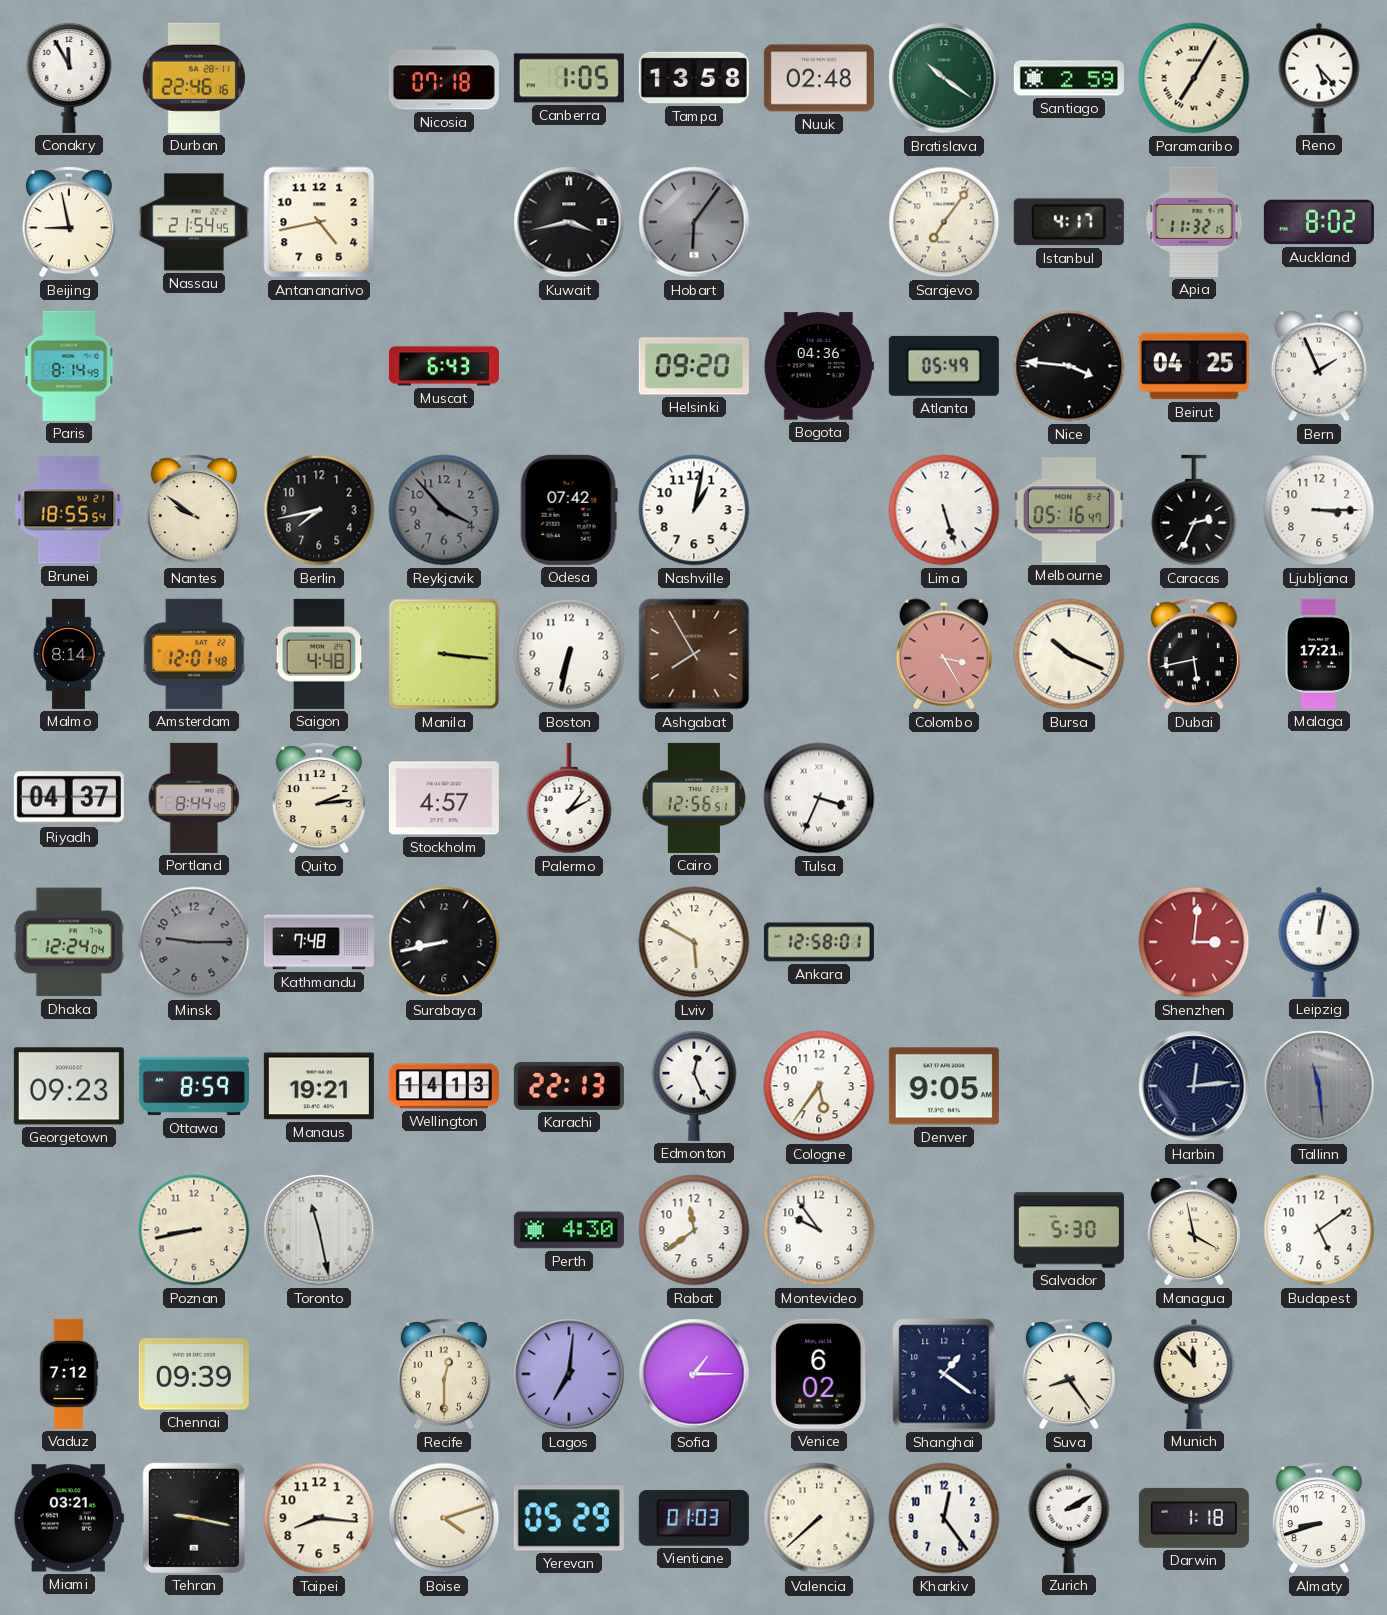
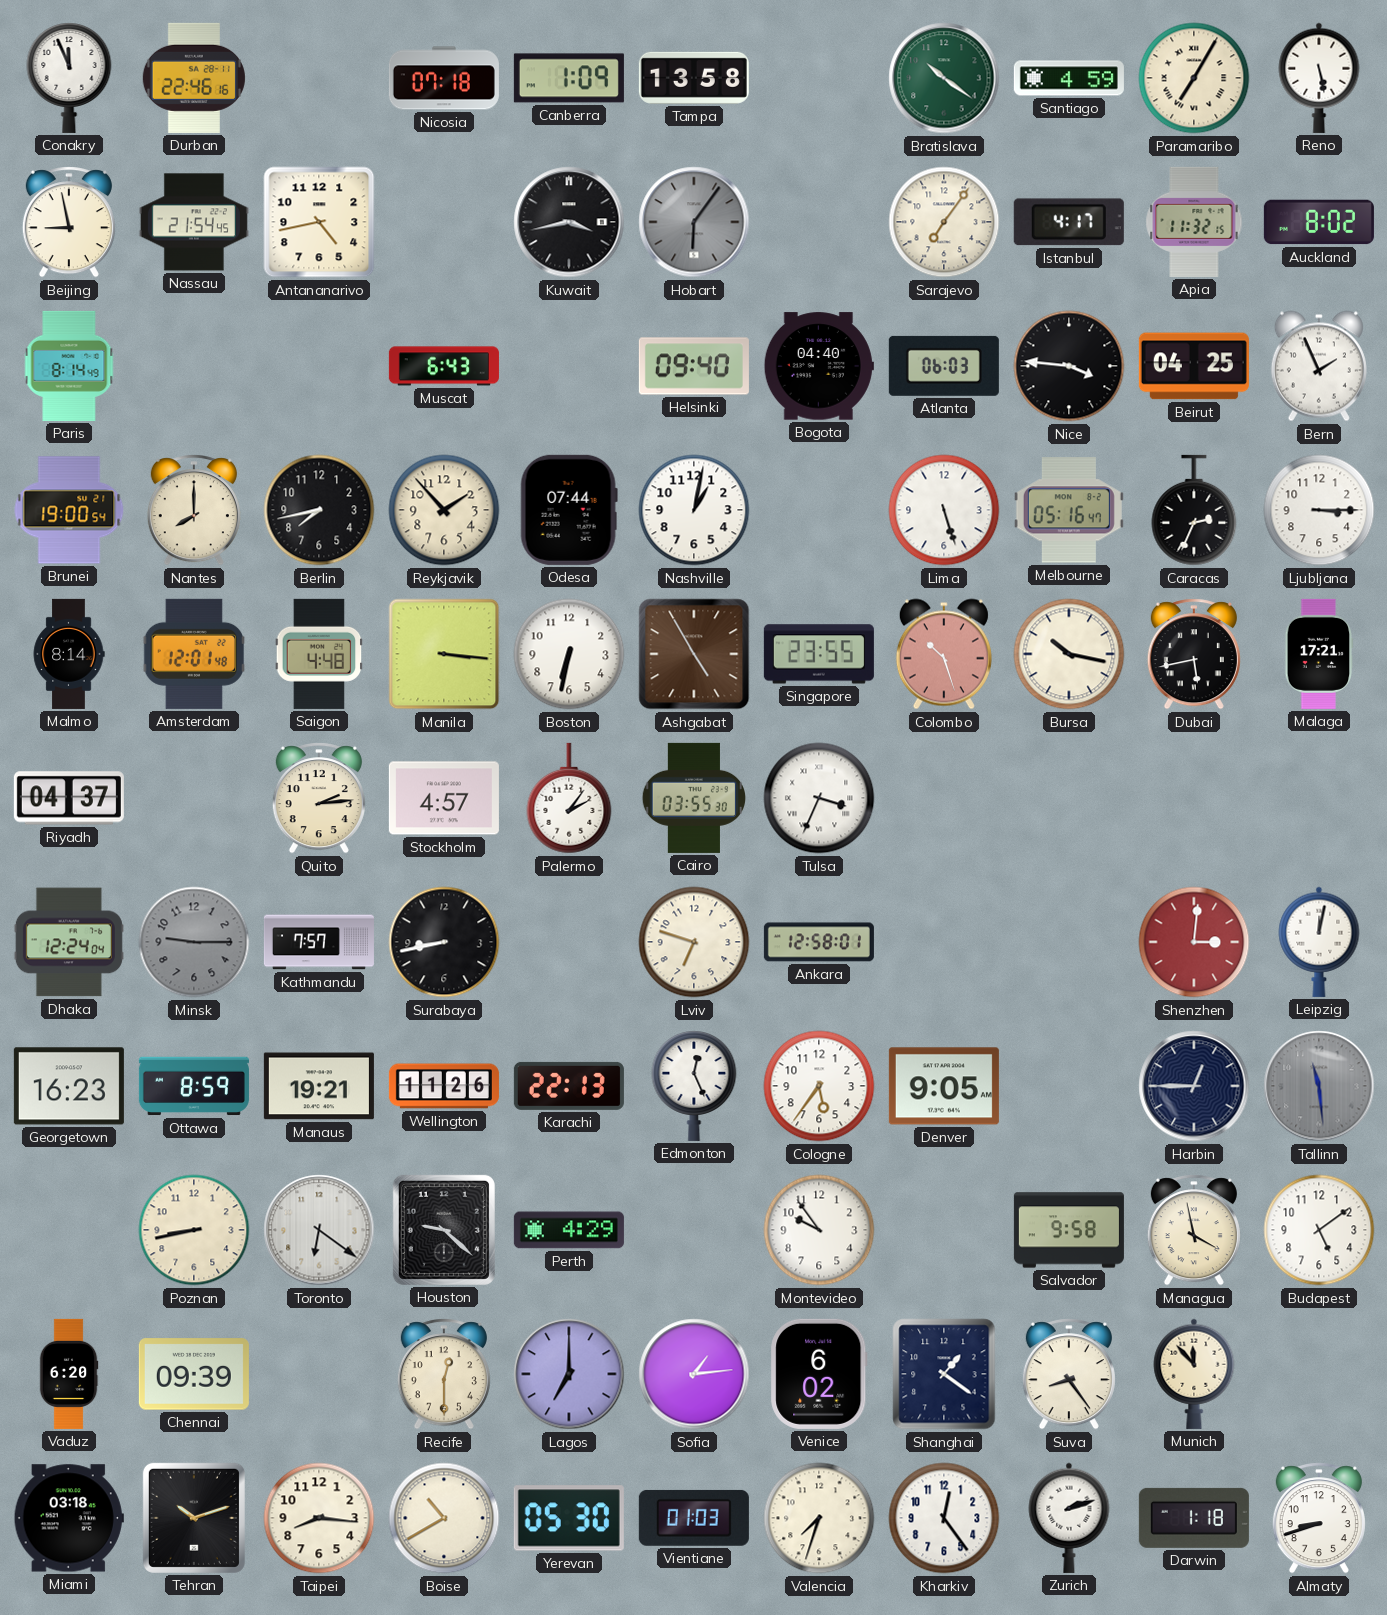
Conakry: 11:55 -> 11:56 (69, 78)
Canberra: 1:05 -> 1:09 (569, 78)
Nuuk: 02:48 -> none (819, 78)
Santiago: 2:59 -> 4:59 (1069, 78)
Reno: 5:23 -> 5:28 (1319, 78)
Helsinki: 09:20 -> 09:40 (694, 366)
Bogota: 04:36 -> 04:40 (819, 366)
Atlanta: 05:49 -> 06:03 (944, 366)
Brunei: 18:55 -> 19:00 (69, 510)
Nantes: 9:51 -> 8:00 (194, 510)
Reykjavik: 3:53 -> 1:53 (444, 510)
Reykjavik dial: grey -> cream (444, 510)
Odesa: 07:42 -> 07:44 (569, 510)
Ashgabat: 7:55 -> 4:55 (694, 654)
Singapore: none -> 23:55 (819, 654)
Colombo: 3:25 -> 10:27 (944, 654)
Bursa: 10:19 -> 10:17 (1069, 654)
Portland: 8:44 -> none (194, 798)
Cairo: 12:56 -> 03:55 (693, 798)
Kathmandu: 7:48 -> 7:57 (319, 942)
Lviv: 5:50 -> 6:48 (694, 942)
Georgetown: 09:23 -> 16:23 (69, 1086)
Wellington: 14:13 -> 11:26 (444, 1086)
Harbin: 12:14 -> 12:45 (1194, 1086)
Toronto: 11:28 -> 6:21 (319, 1230)
Houston: none -> 9:22 (444, 1230)
Perth: 4:30 -> 4:29 (569, 1230)
Rabat: 11:39 -> none (694, 1230)
Salvador: 5:30 -> 9:58 (1069, 1230)
Vaduz: 7:12 -> 6:20 (69, 1374)
Lagos: 7:01 -> 7:00 (569, 1374)
Sofia: 1:15 -> 1:14 (694, 1374)
Miami: 03:21 -> 03:18 (69, 1518)
Tehran: 9:17 -> 10:12 (194, 1518)
Boise: 4:12 -> 10:40 (444, 1518)
Yerevan: 05:29 -> 05:30 (569, 1518)
Valencia: 7:38 -> 7:33 (819, 1518)
Zurich: 2:10 -> 2:12 (1069, 1518)
